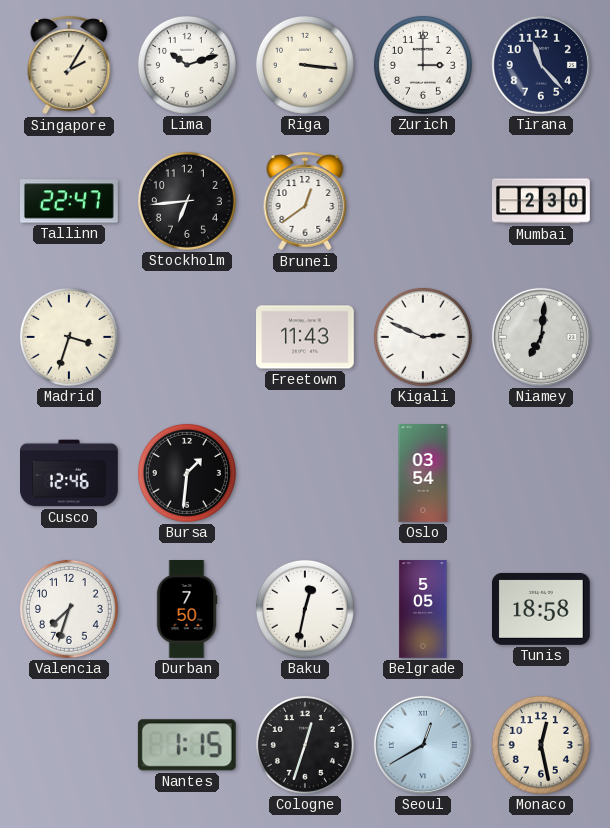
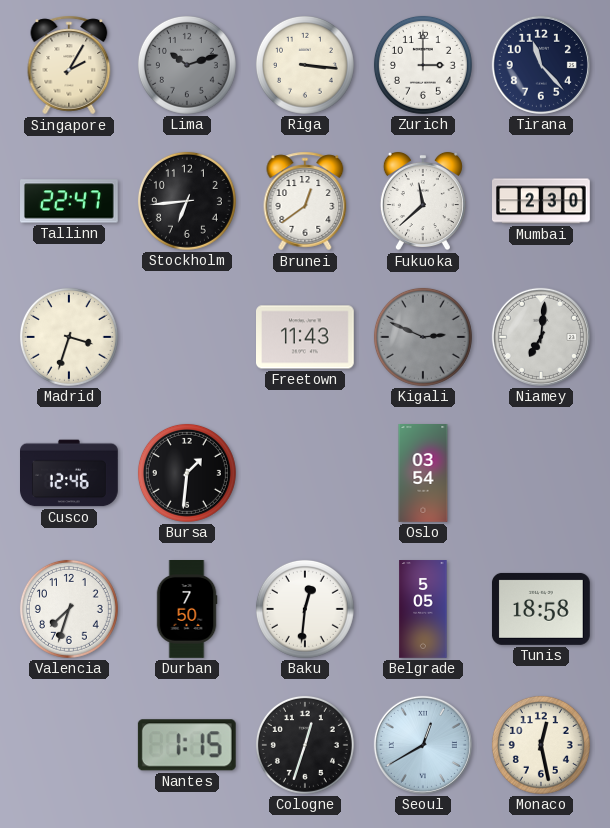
Lima dial: white -> grey (187, 65)
Fukuoka: none -> 11:38 (423, 201)
Kigali dial: white -> grey (423, 337)
Baku: 12:32 -> 12:31 (305, 609)
